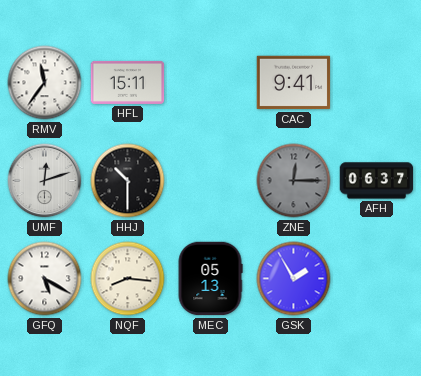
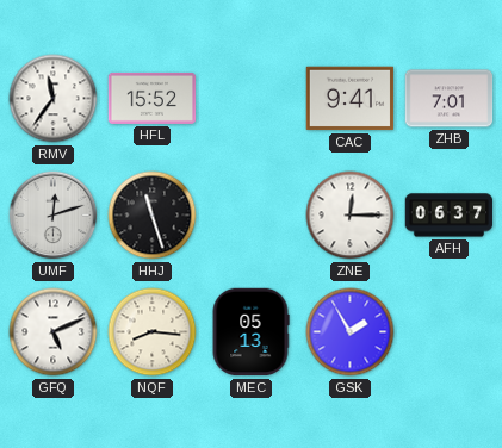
HFL: 15:11 -> 15:52 (153, 98)
ZHB: none -> 7:01 (450, 99)
HHJ: 10:30 -> 11:27 (153, 216)
ZNE dial: grey -> white (351, 216)
GFQ: 5:20 -> 5:11 (54, 332)
